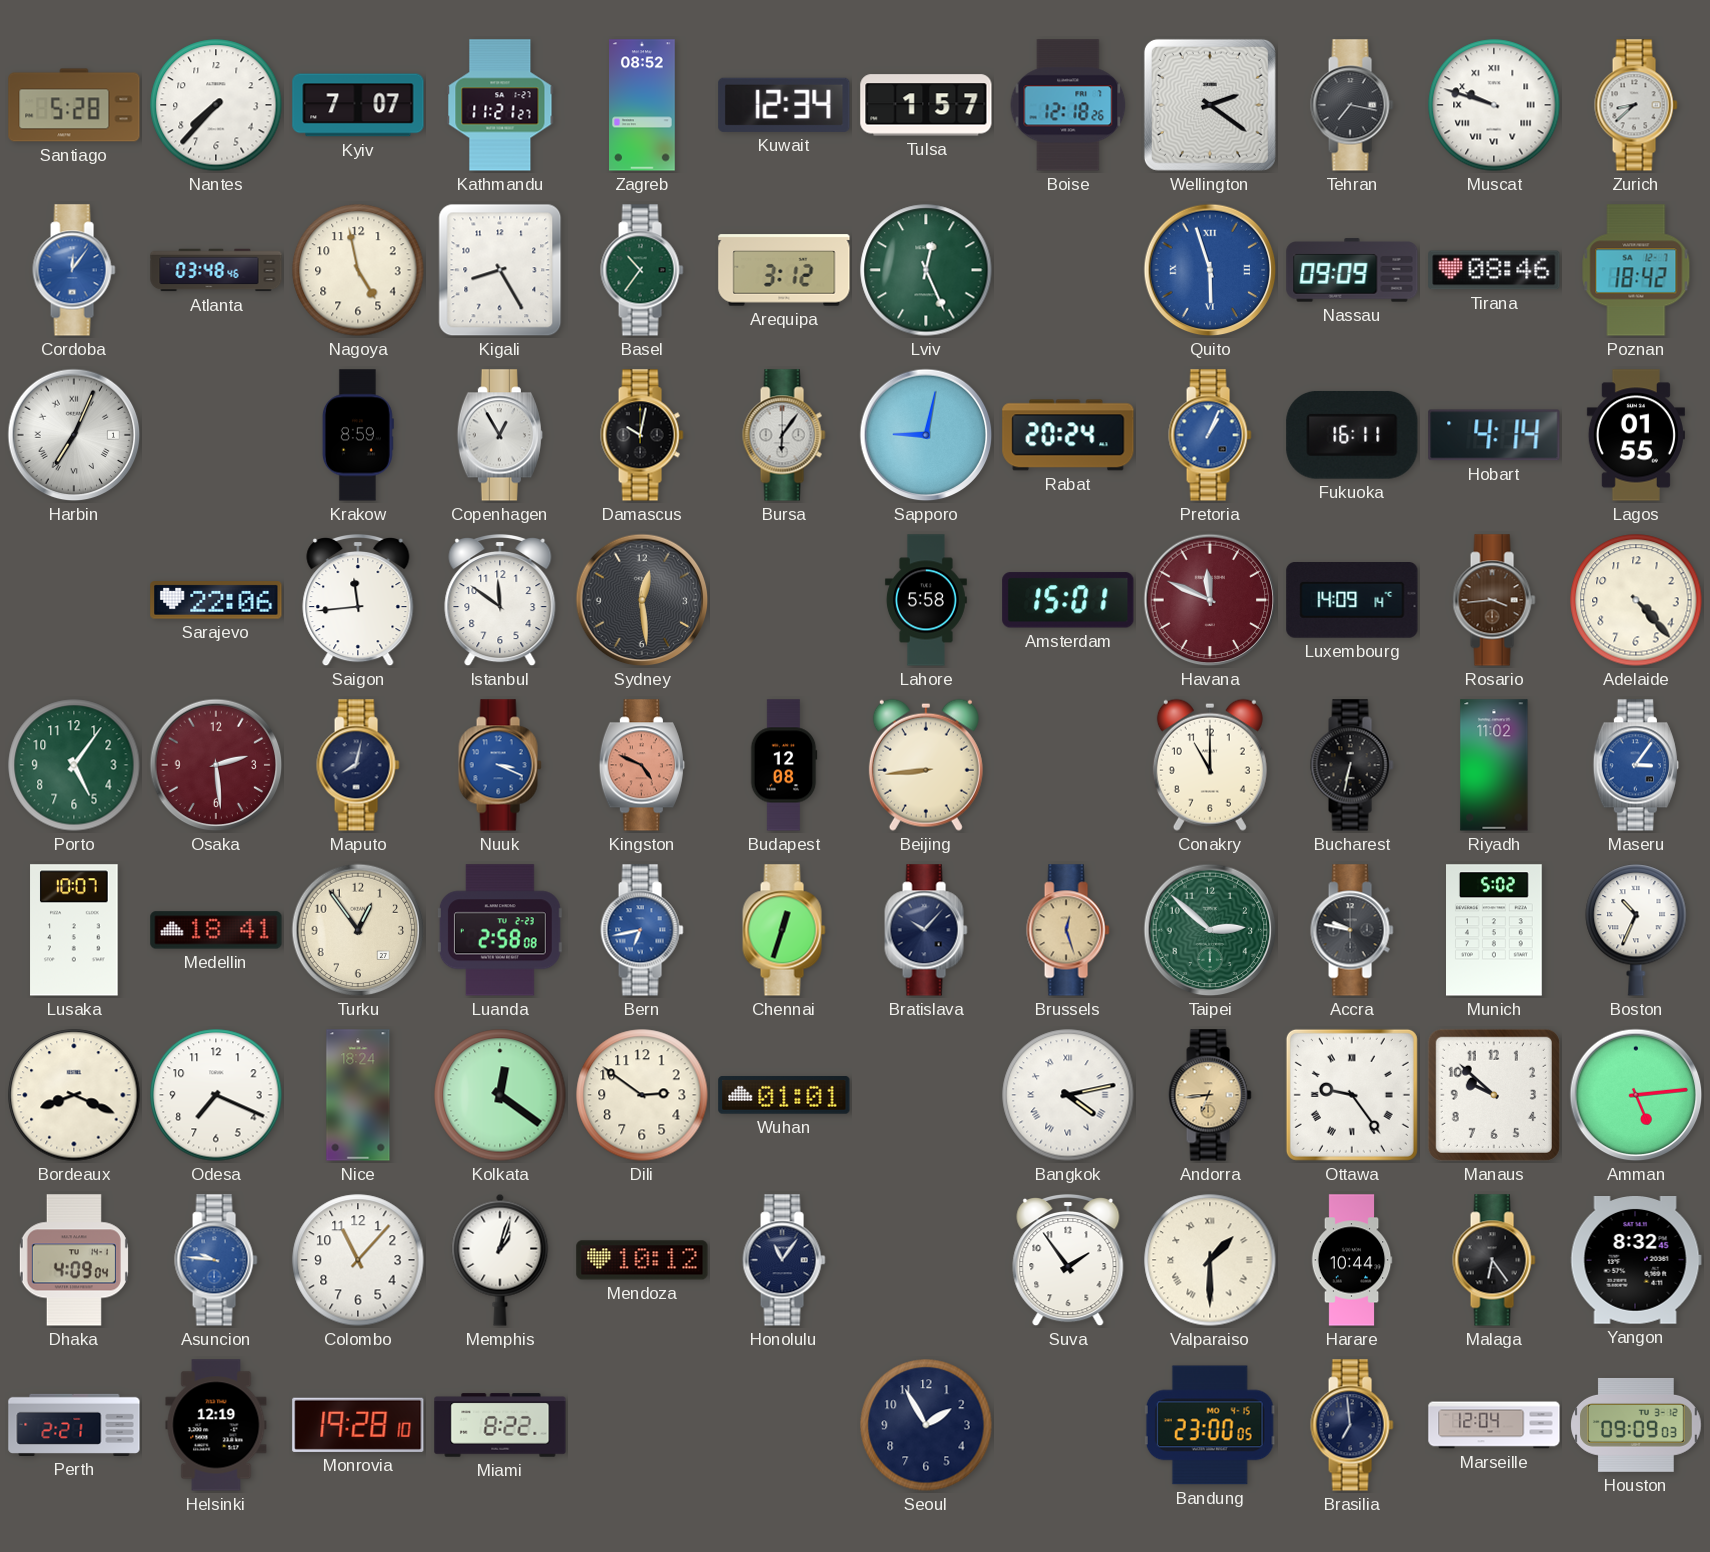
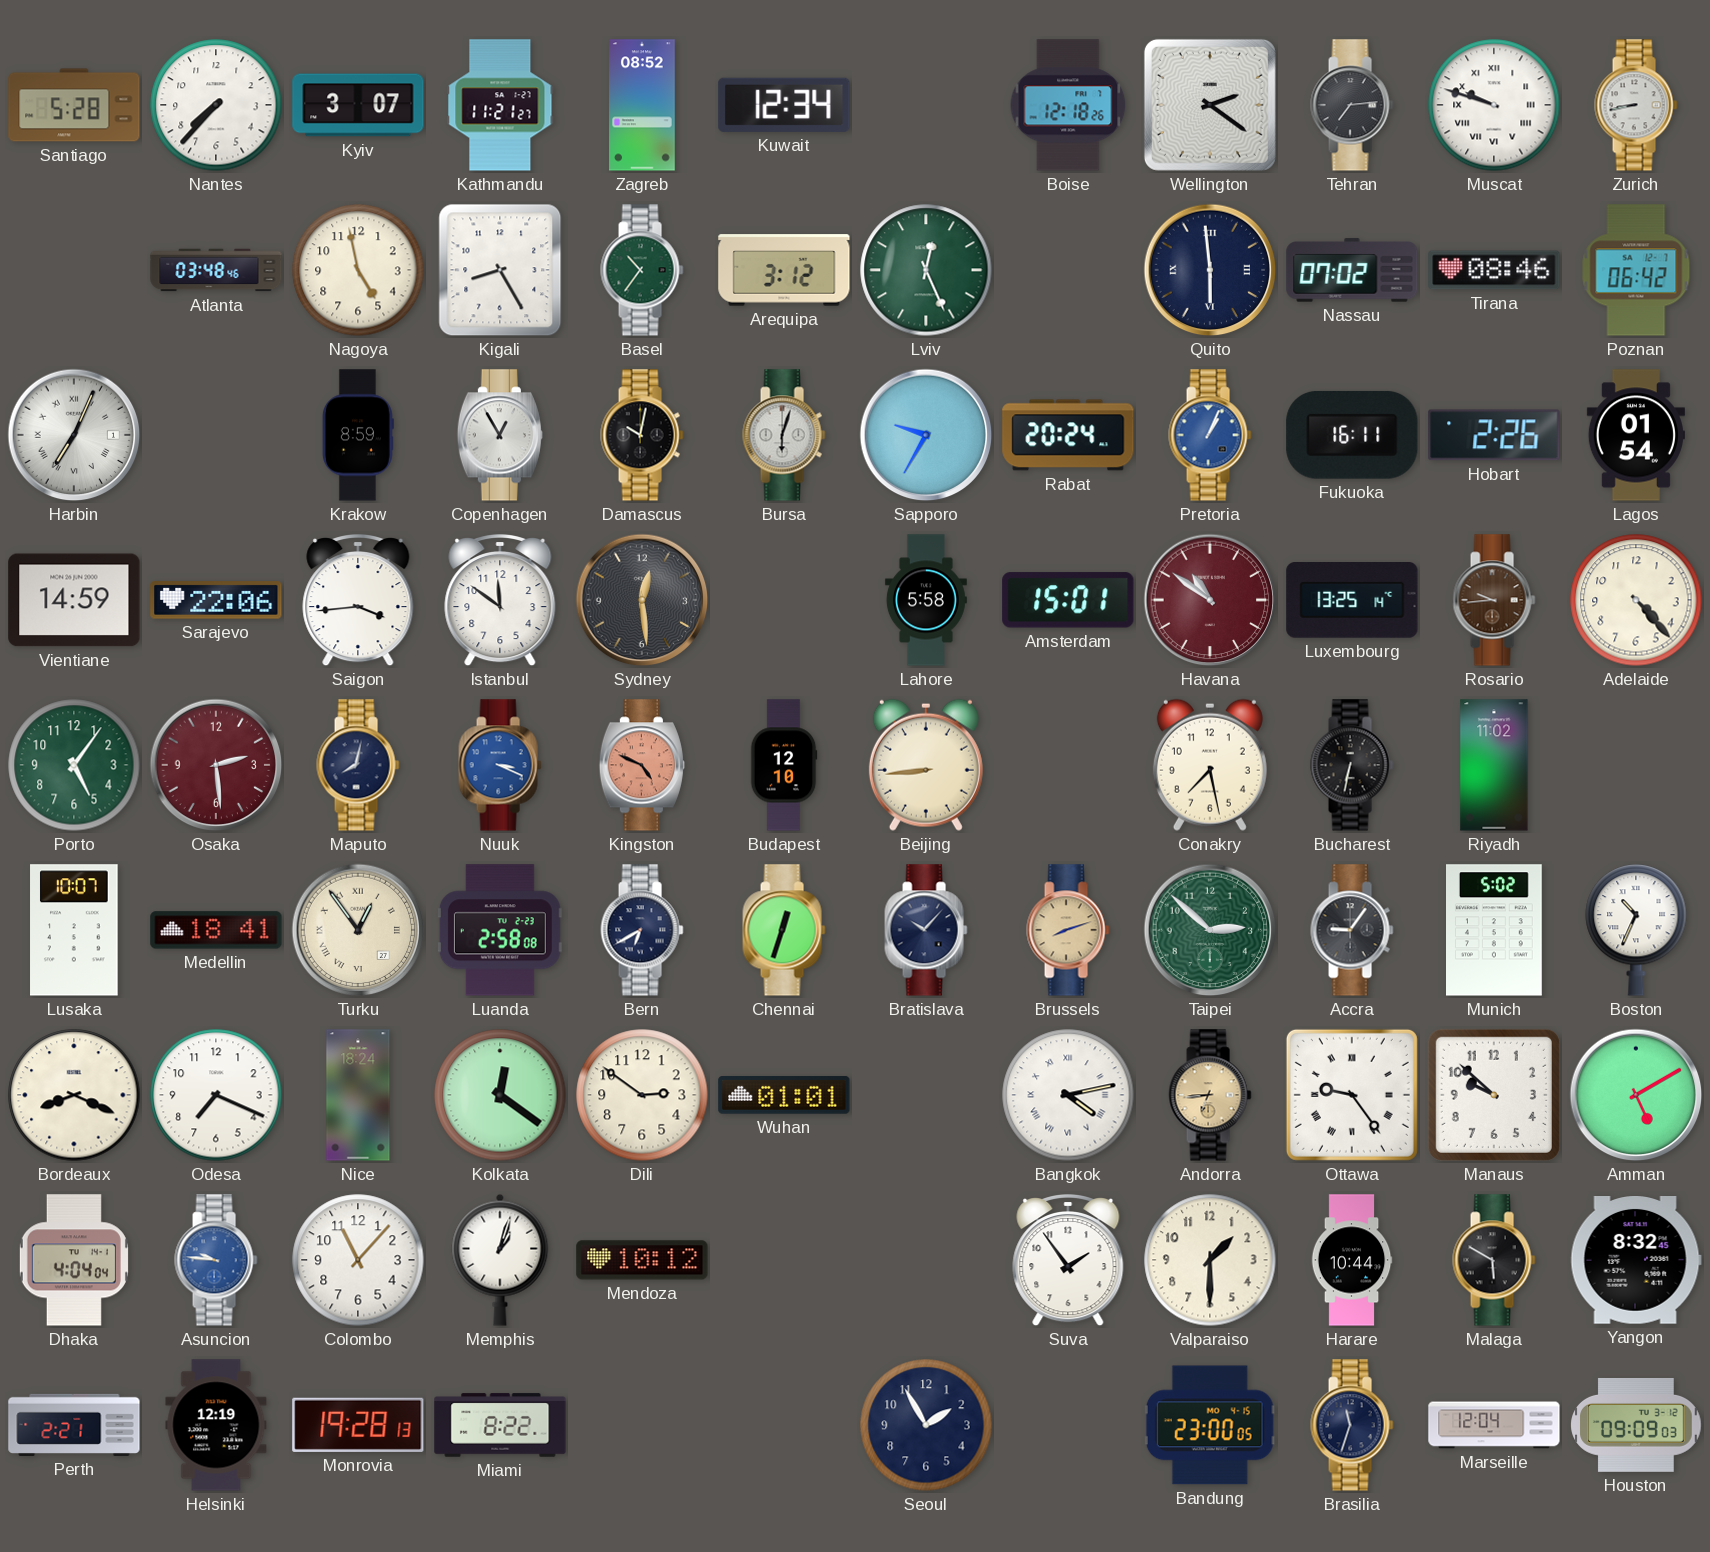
Kyiv: 7:07 -> 3:07 (358, 105)
Tulsa: 1:57 -> none (926, 105)
Tehran: 7:17 -> 7:14 (1352, 105)
Zurich: 8:38 -> 8:43 (1636, 105)
Cordoba: 12:06 -> none (74, 270)
Quito: 5:57 -> 5:59 (1210, 270)
Quito dial: blue -> navy (1210, 270)
Nassau: 09:09 -> 07:02 (1352, 270)
Poznan: 18:42 -> 06:42 (1636, 270)
Bursa: 6:06 -> 6:03 (784, 435)
Sapporo: 9:02 -> 9:35 (926, 435)
Hobart: 4:14 -> 2:26 (1494, 435)
Lagos: 01:55 -> 01:54 (1636, 435)
Vientiane: none -> 14:59 (74, 600)
Saigon: 11:44 -> 3:44 (358, 601)
Havana: 11:49 -> 10:51 (1210, 600)
Luxembourg: 14:09 -> 13:25 (1352, 600)
Rosario: 3:44 -> 9:44 (1494, 600)
Budapest: 12:08 -> 12:10 (784, 765)
Conakry: 11:00 -> 7:28 (1210, 765)
Maseru: 3:06 -> none (1636, 765)
Turku numerals: Arabic -> Roman (358, 930)
Bern: 6:43 -> 6:40 (642, 930)
Bern dial: blue -> navy (642, 930)
Brussels: 12:27 -> 8:12 (1068, 930)
Accra: 9:47 -> 9:06 (1352, 930)
Amman: 5:14 -> 5:10 (1636, 1095)
Dhaka: 4:09 -> 4:04 (74, 1260)
Honolulu: 11:06 -> none (784, 1260)
Valparaiso numerals: Roman -> Arabic (1210, 1260)
Malaga: 6:24 -> 5:50 (1494, 1260)
Monrovia: 19:28:10 -> 19:28:13 (358, 1425)
Brasilia: 6:59 -> 11:33 (1352, 1425)
